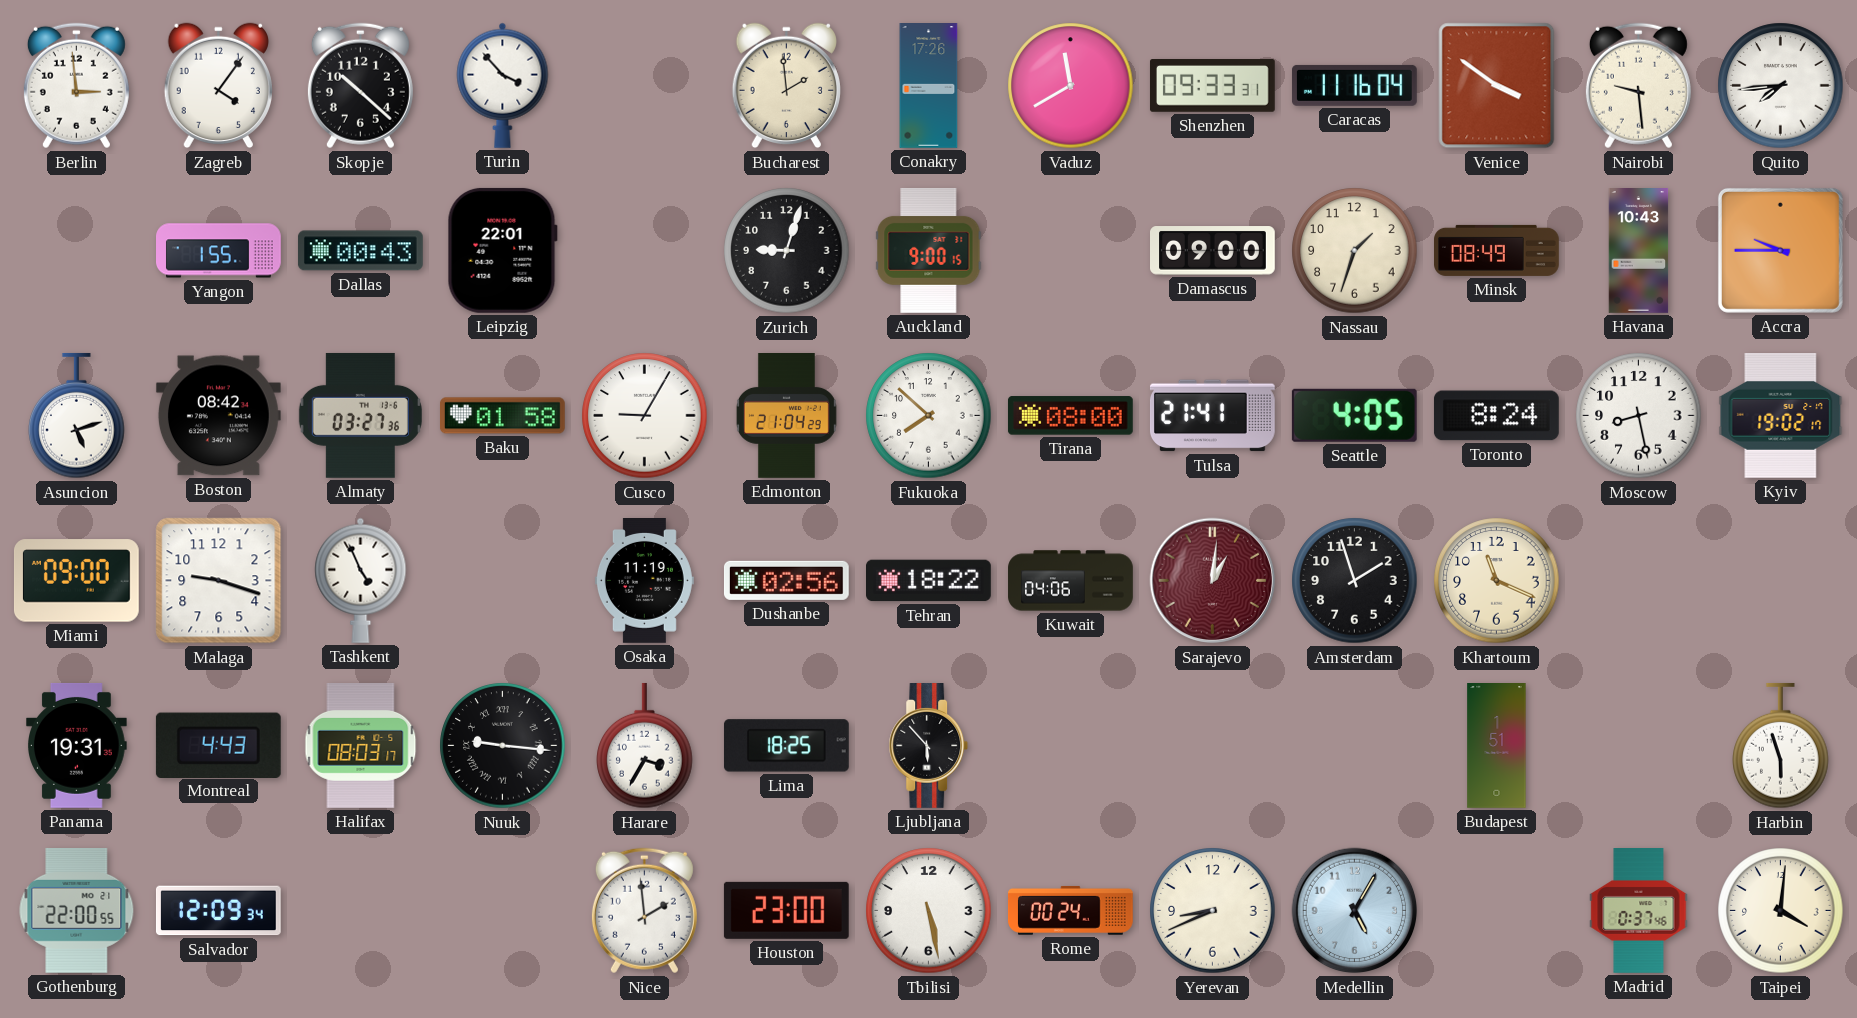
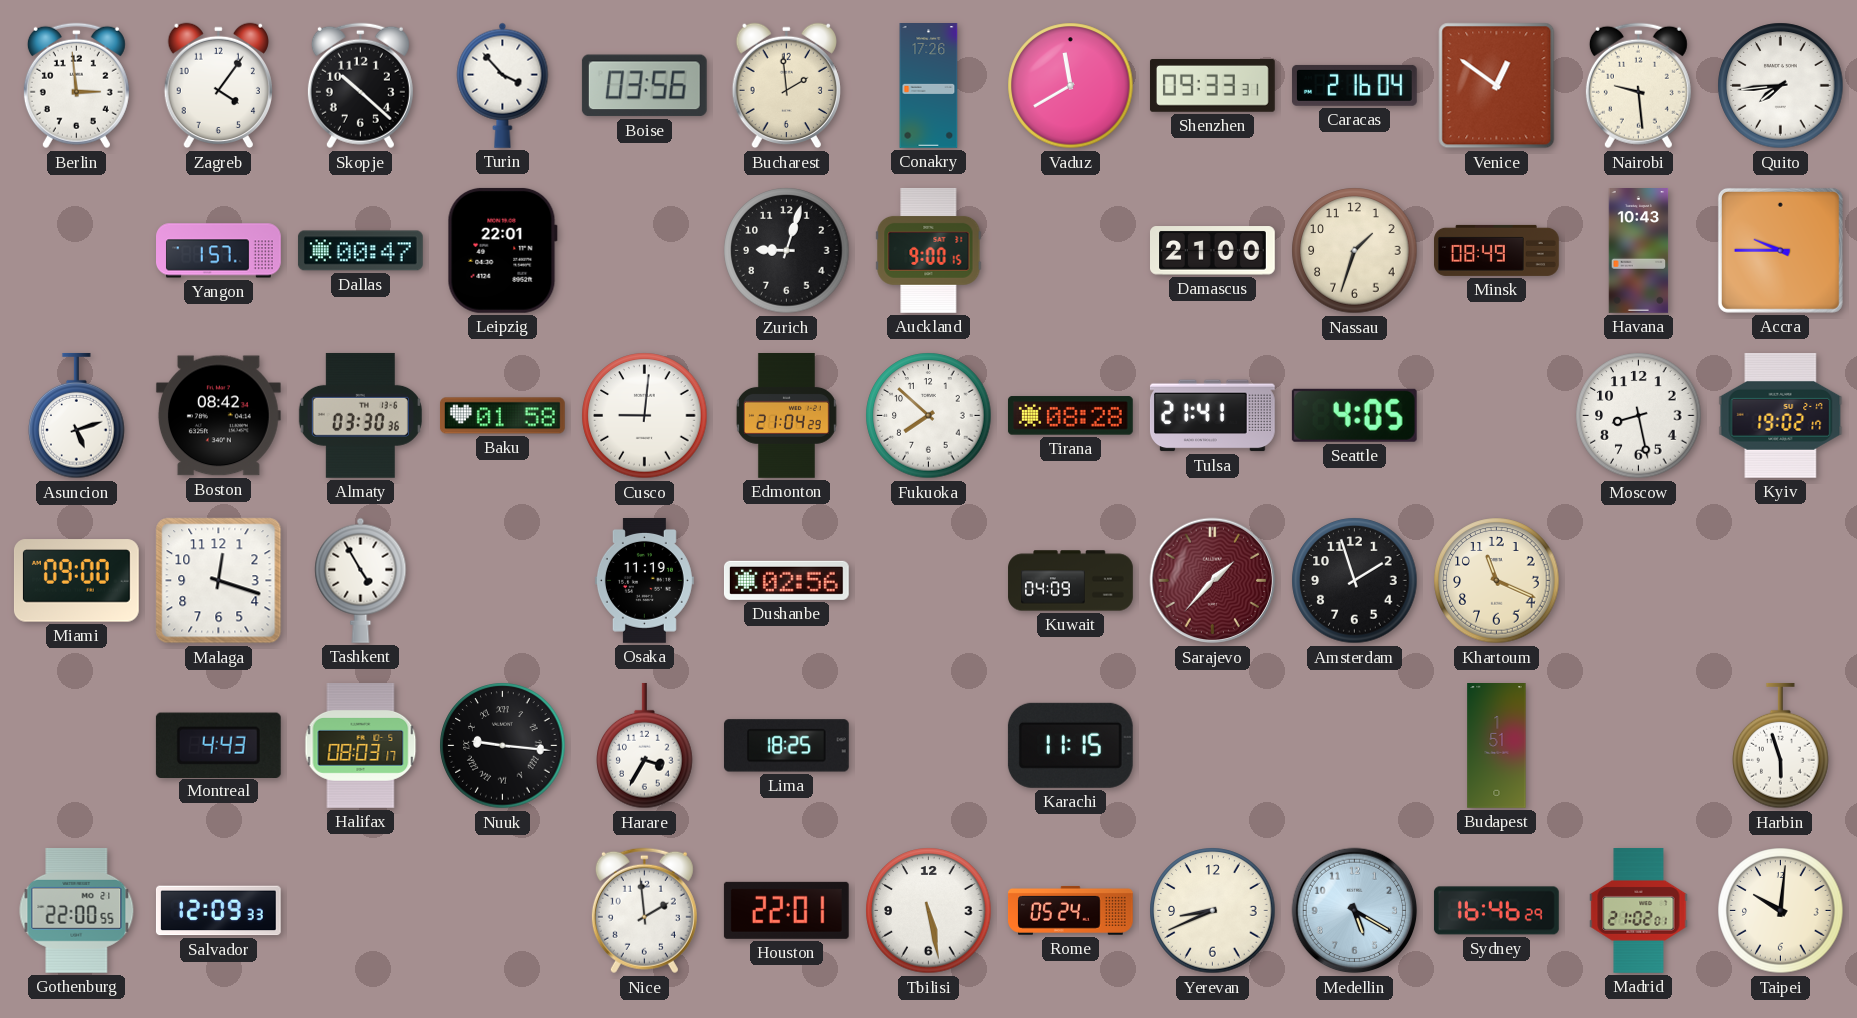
Boise: none -> 03:56 (644, 86)
Caracas: 11:16 -> 2:16 (1354, 85)
Venice: 3:51 -> 12:51 (1497, 86)
Yangon: 1:55 -> 1:57 (219, 251)
Dallas: 00:43 -> 00:47 (360, 251)
Damascus: 09:00 -> 21:00 (1213, 251)
Almaty: 03:27 -> 03:30 (360, 415)
Cusco: 9:05 -> 9:01 (645, 416)
Tirana: 08:00 -> 08:28 (1070, 416)
Toronto: 8:24 -> none (1496, 416)
Malaga: 9:18 -> 12:18 (219, 581)
Tashkent: 4:56 -> 4:55 (361, 580)
Tehran: 18:22 -> none (929, 581)
Kuwait: 04:06 -> 04:09 (1071, 581)
Sarajevo: 1:01 -> 1:37 (1213, 581)
Panama: 19:31 -> none (77, 745)
Ljubljana: 5:53 -> none (929, 746)
Karachi: none -> 11:15 (1070, 745)
Salvador: 12:09:34 -> 12:09:33 (218, 911)
Houston: 23:00 -> 22:01 (786, 910)
Rome: 00:24 -> 05:24 (1071, 910)
Medellin: 5:05 -> 5:20 (1355, 911)
Sydney: none -> 16:46 (1496, 911)
Madrid: 0:37 -> 21:02 (1639, 911)
Taipei: 4:01 -> 10:01 (1781, 911)
